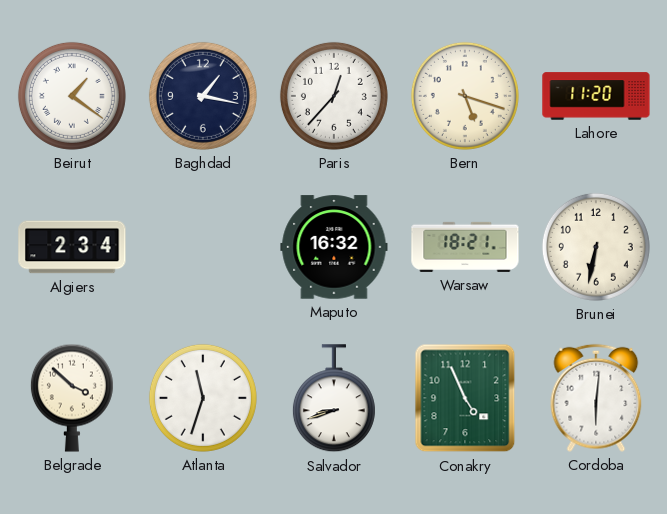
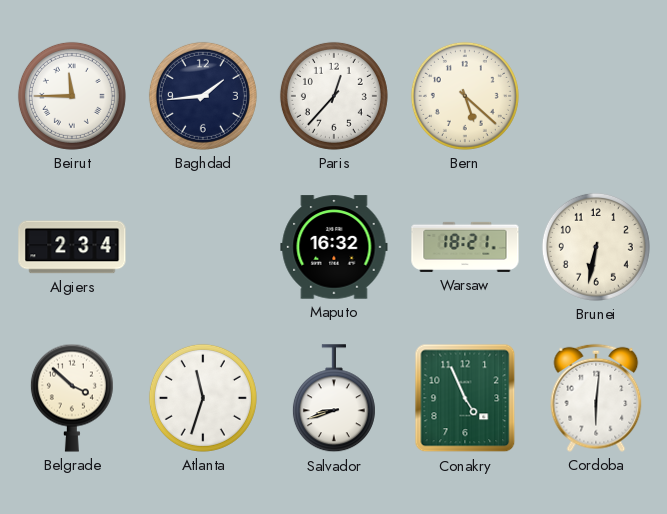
Beirut: 1:21 -> 11:45 (72, 96)
Baghdad: 1:17 -> 1:44 (203, 96)
Bern: 5:18 -> 5:22 (465, 96)
Lahore: 11:20 -> none (596, 96)
